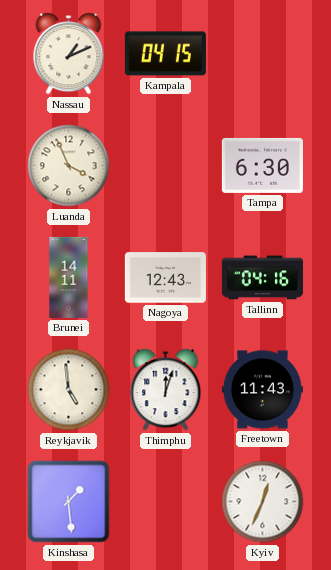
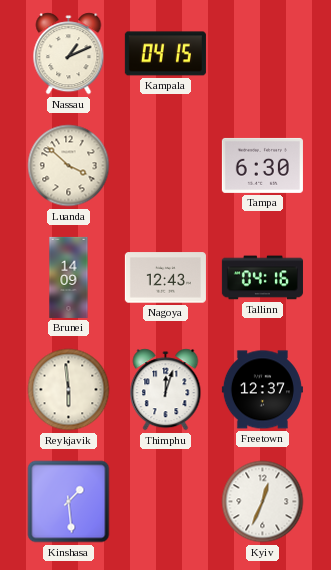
Luanda: 3:56 -> 3:52 (69, 166)
Brunei: 14:11 -> 14:09 (69, 277)
Reykjavik: 4:59 -> 5:59 (69, 390)
Freetown: 11:43 -> 12:37 (262, 390)
